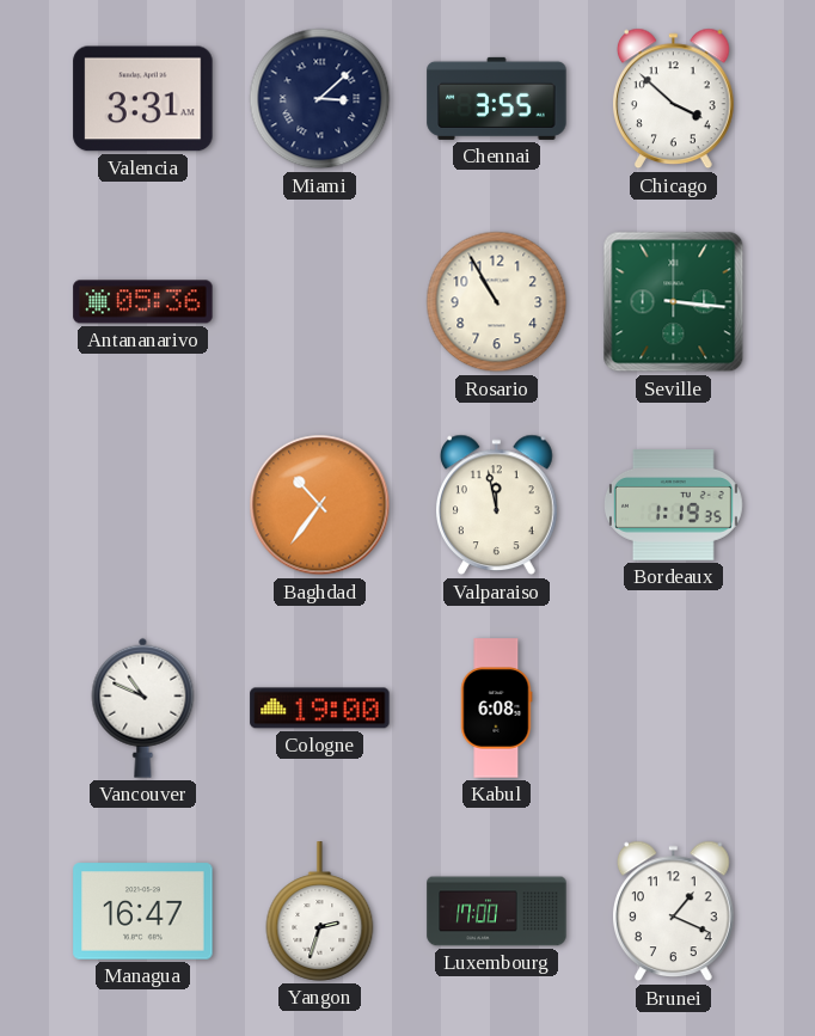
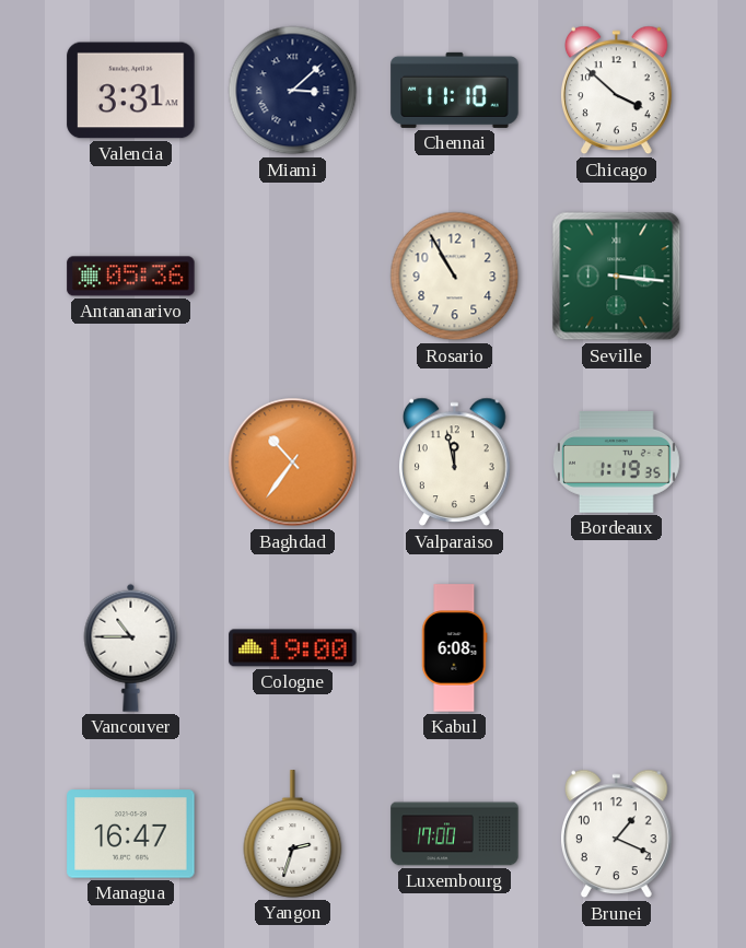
Chennai: 3:55 -> 11:10 (455, 90)
Vancouver: 10:49 -> 10:45 (131, 647)
